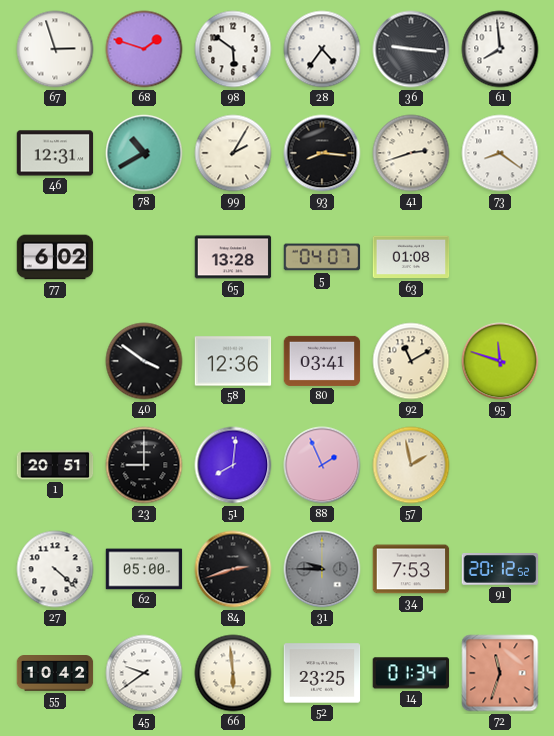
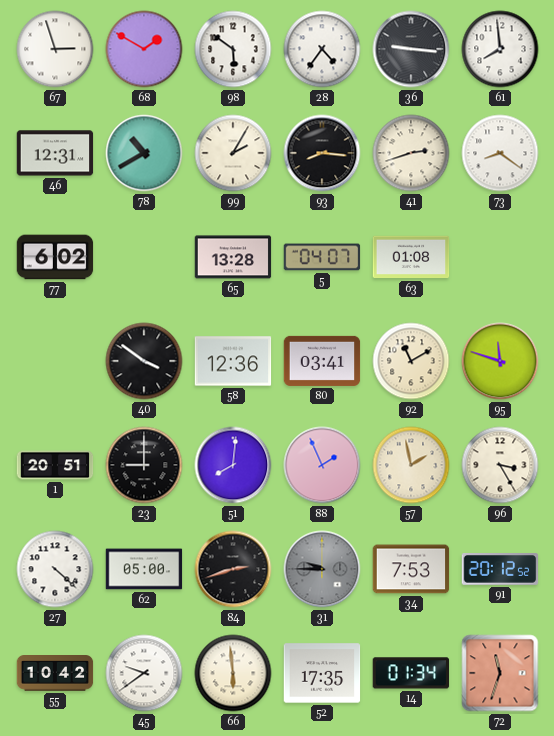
68: 1:48 -> 1:50 (144, 49)
96: none -> 3:25 (500, 465)
52: 23:25 -> 17:35 (322, 673)
